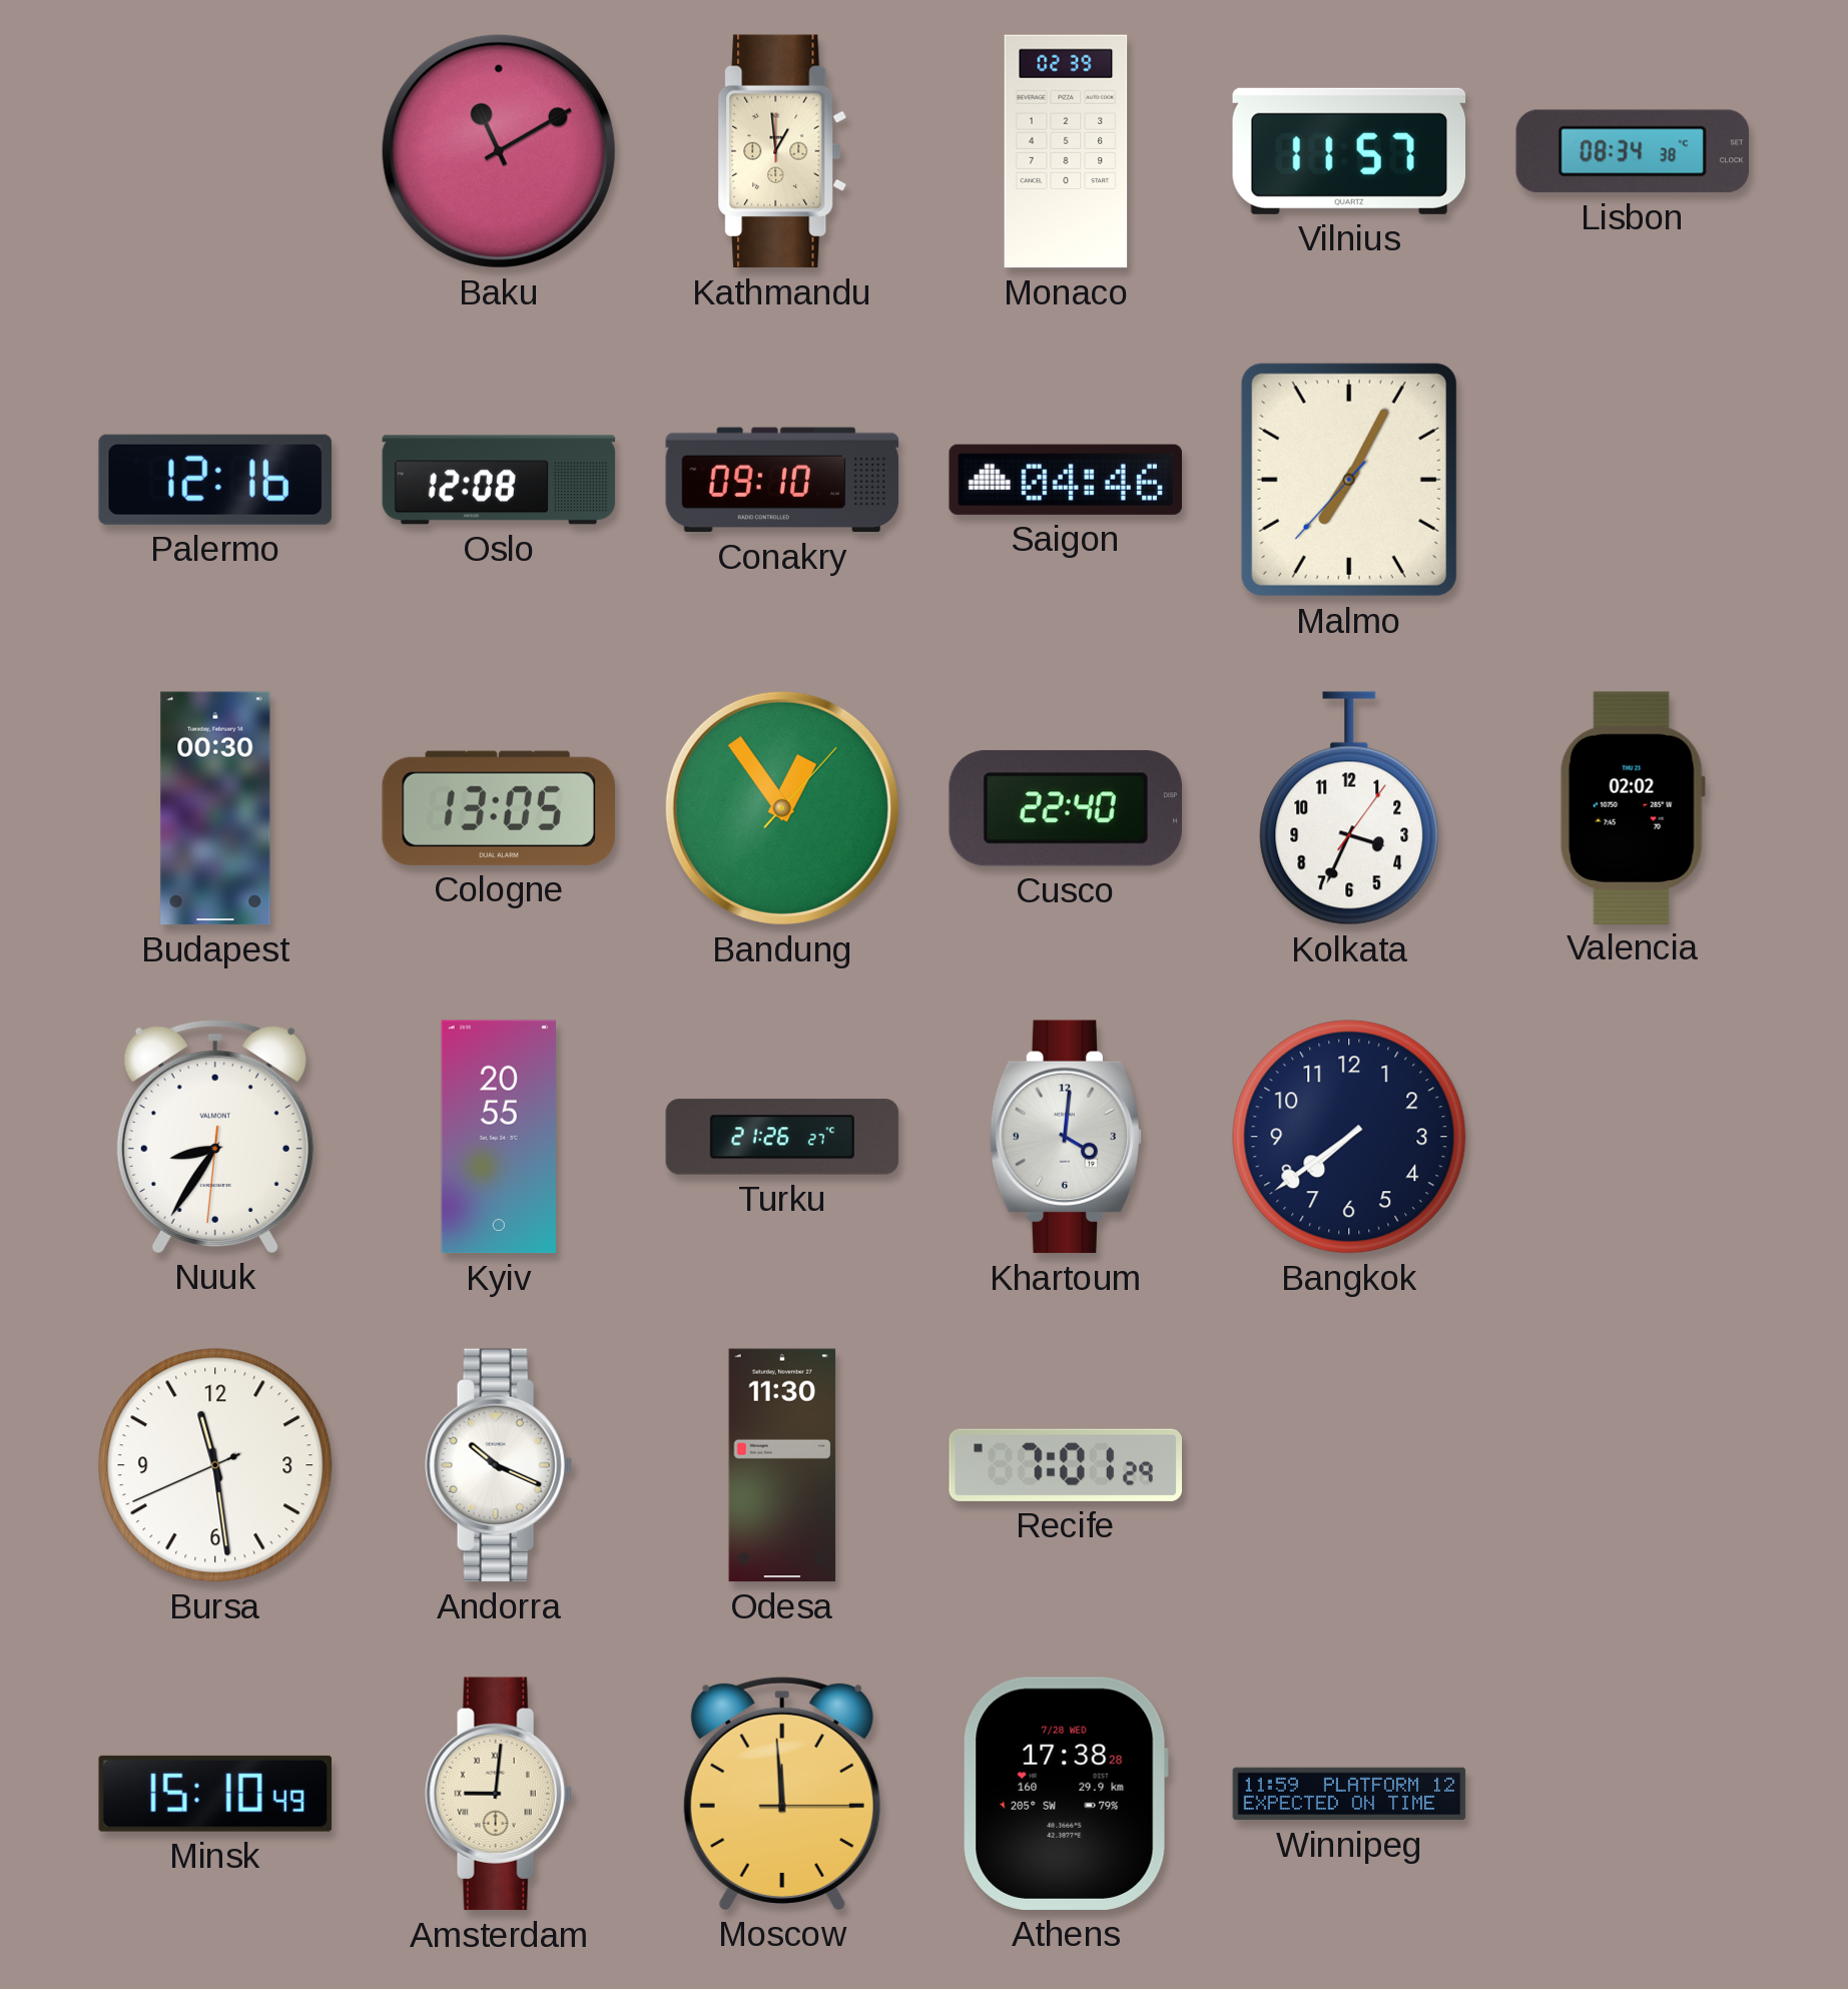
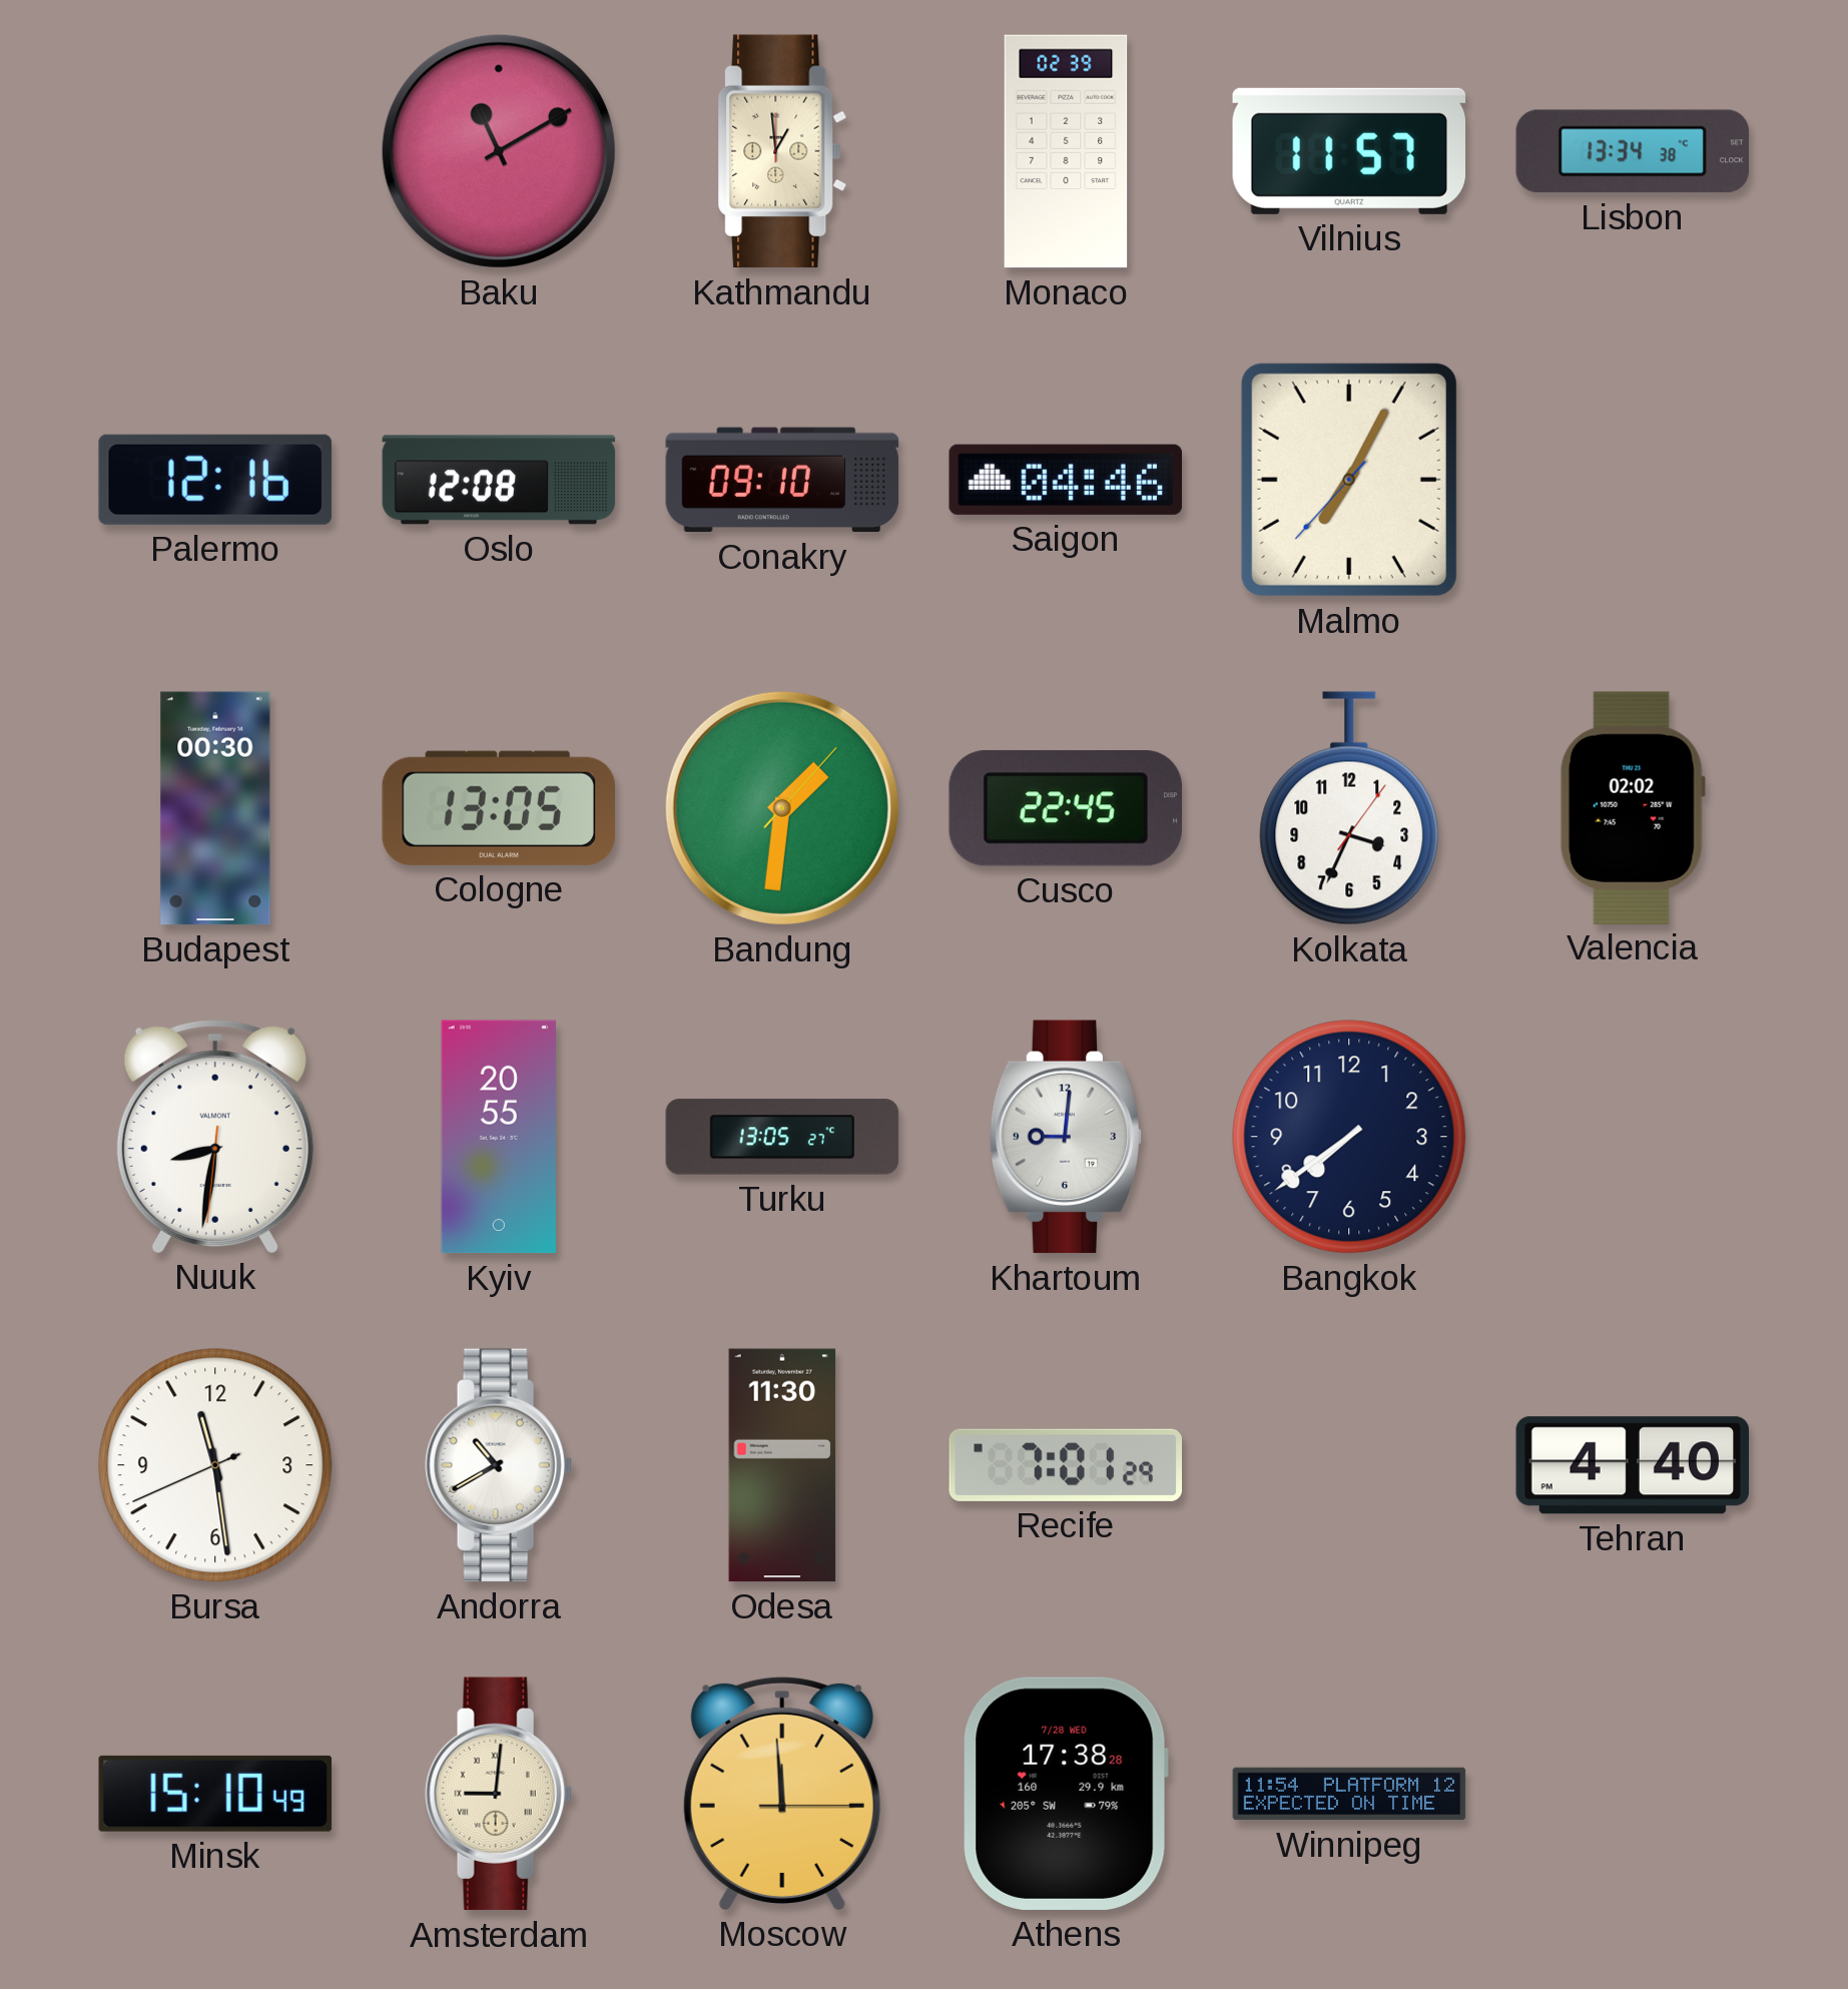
Lisbon: 08:34 -> 13:34 (1632, 151)
Bandung: 12:54 -> 1:31 (782, 808)
Cusco: 22:40 -> 22:45 (1066, 808)
Nuuk: 8:35 -> 8:31 (215, 1136)
Turku: 21:26 -> 13:05 (782, 1137)
Khartoum: 4:01 -> 9:01 (1066, 1137)
Andorra: 10:19 -> 10:40 (499, 1465)
Tehran: none -> 4:40 (1633, 1465)
Winnipeg: 11:59 -> 11:54 (1349, 1794)
